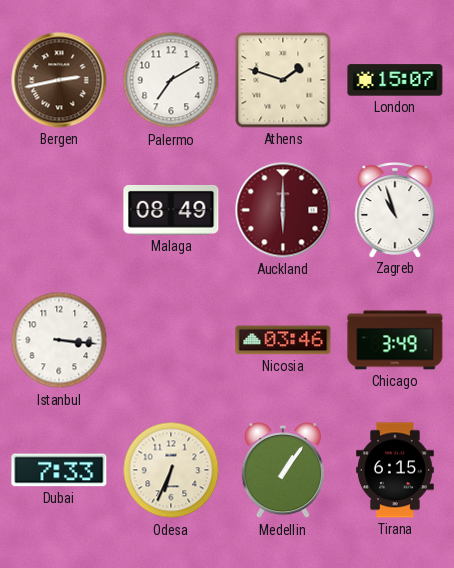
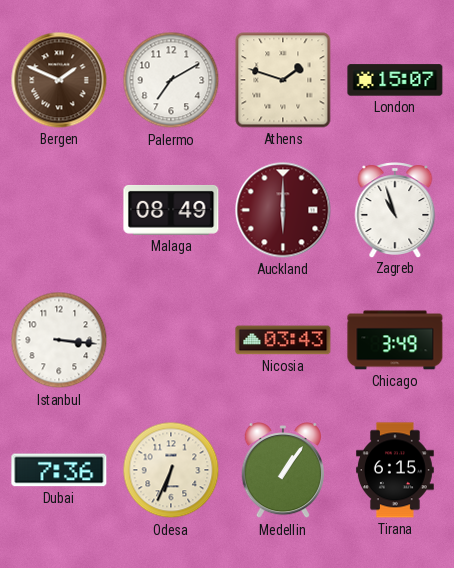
Bergen: 2:43 -> 1:49 (59, 80)
Nicosia: 03:46 -> 03:43 (283, 340)
Dubai: 7:33 -> 7:36 (59, 470)
